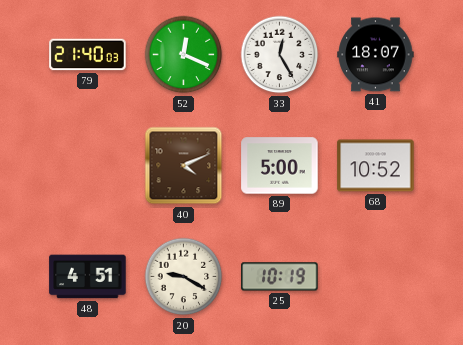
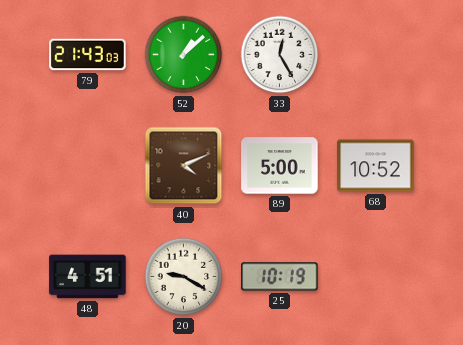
79: 21:40 -> 21:43 (88, 55)
52: 12:19 -> 1:08 (184, 55)
41: 18:07 -> none (376, 55)
